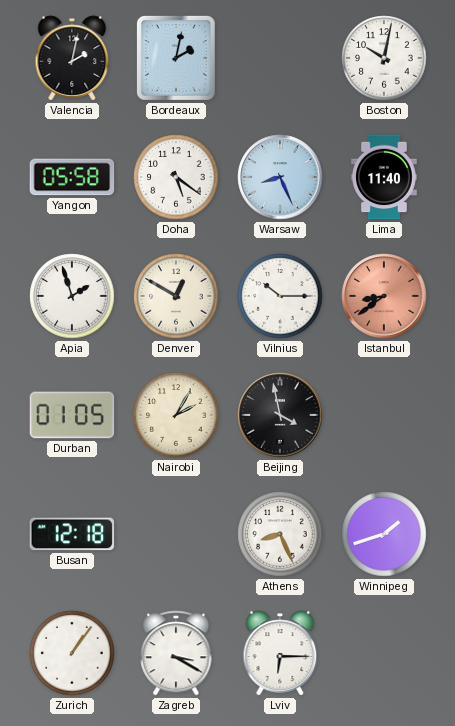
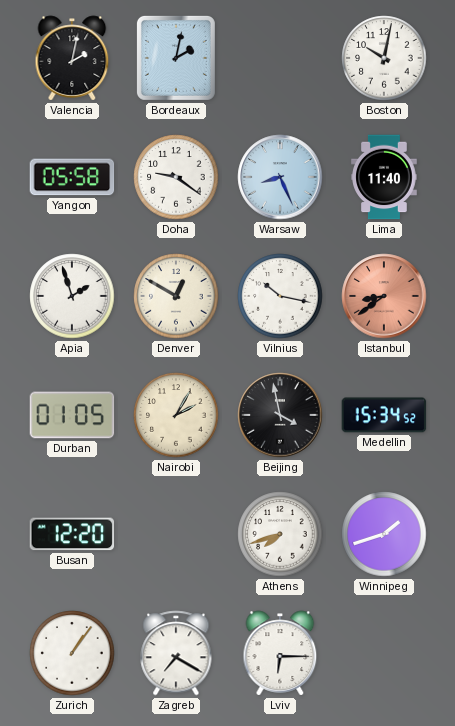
Doha: 5:21 -> 9:21 (176, 177)
Vilnius: 10:15 -> 10:17 (280, 296)
Medellin: none -> 15:34 (384, 415)
Busan: 12:18 -> 12:20 (72, 534)
Athens: 8:26 -> 7:42 (280, 534)
Zagreb: 3:20 -> 7:20 (176, 653)
